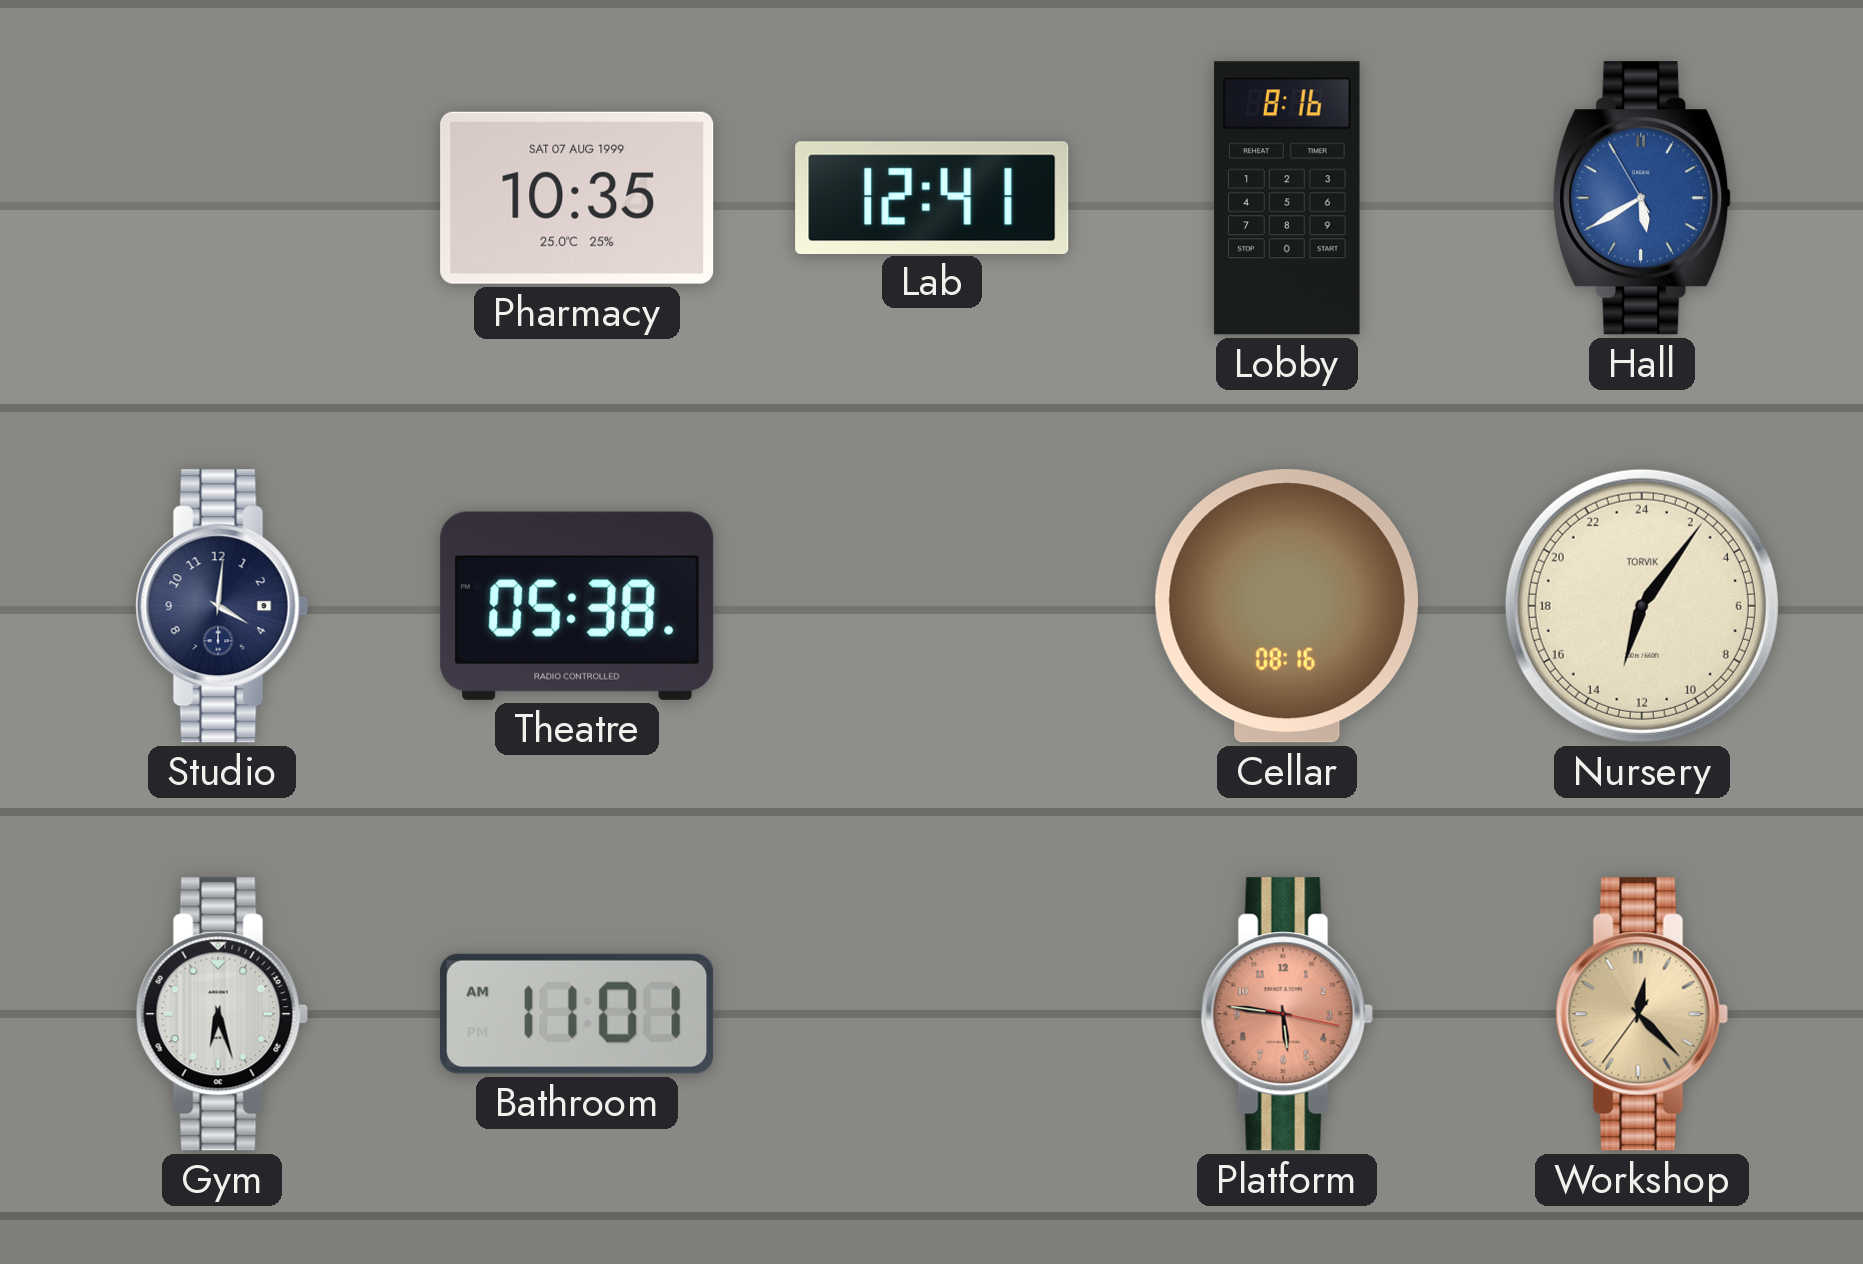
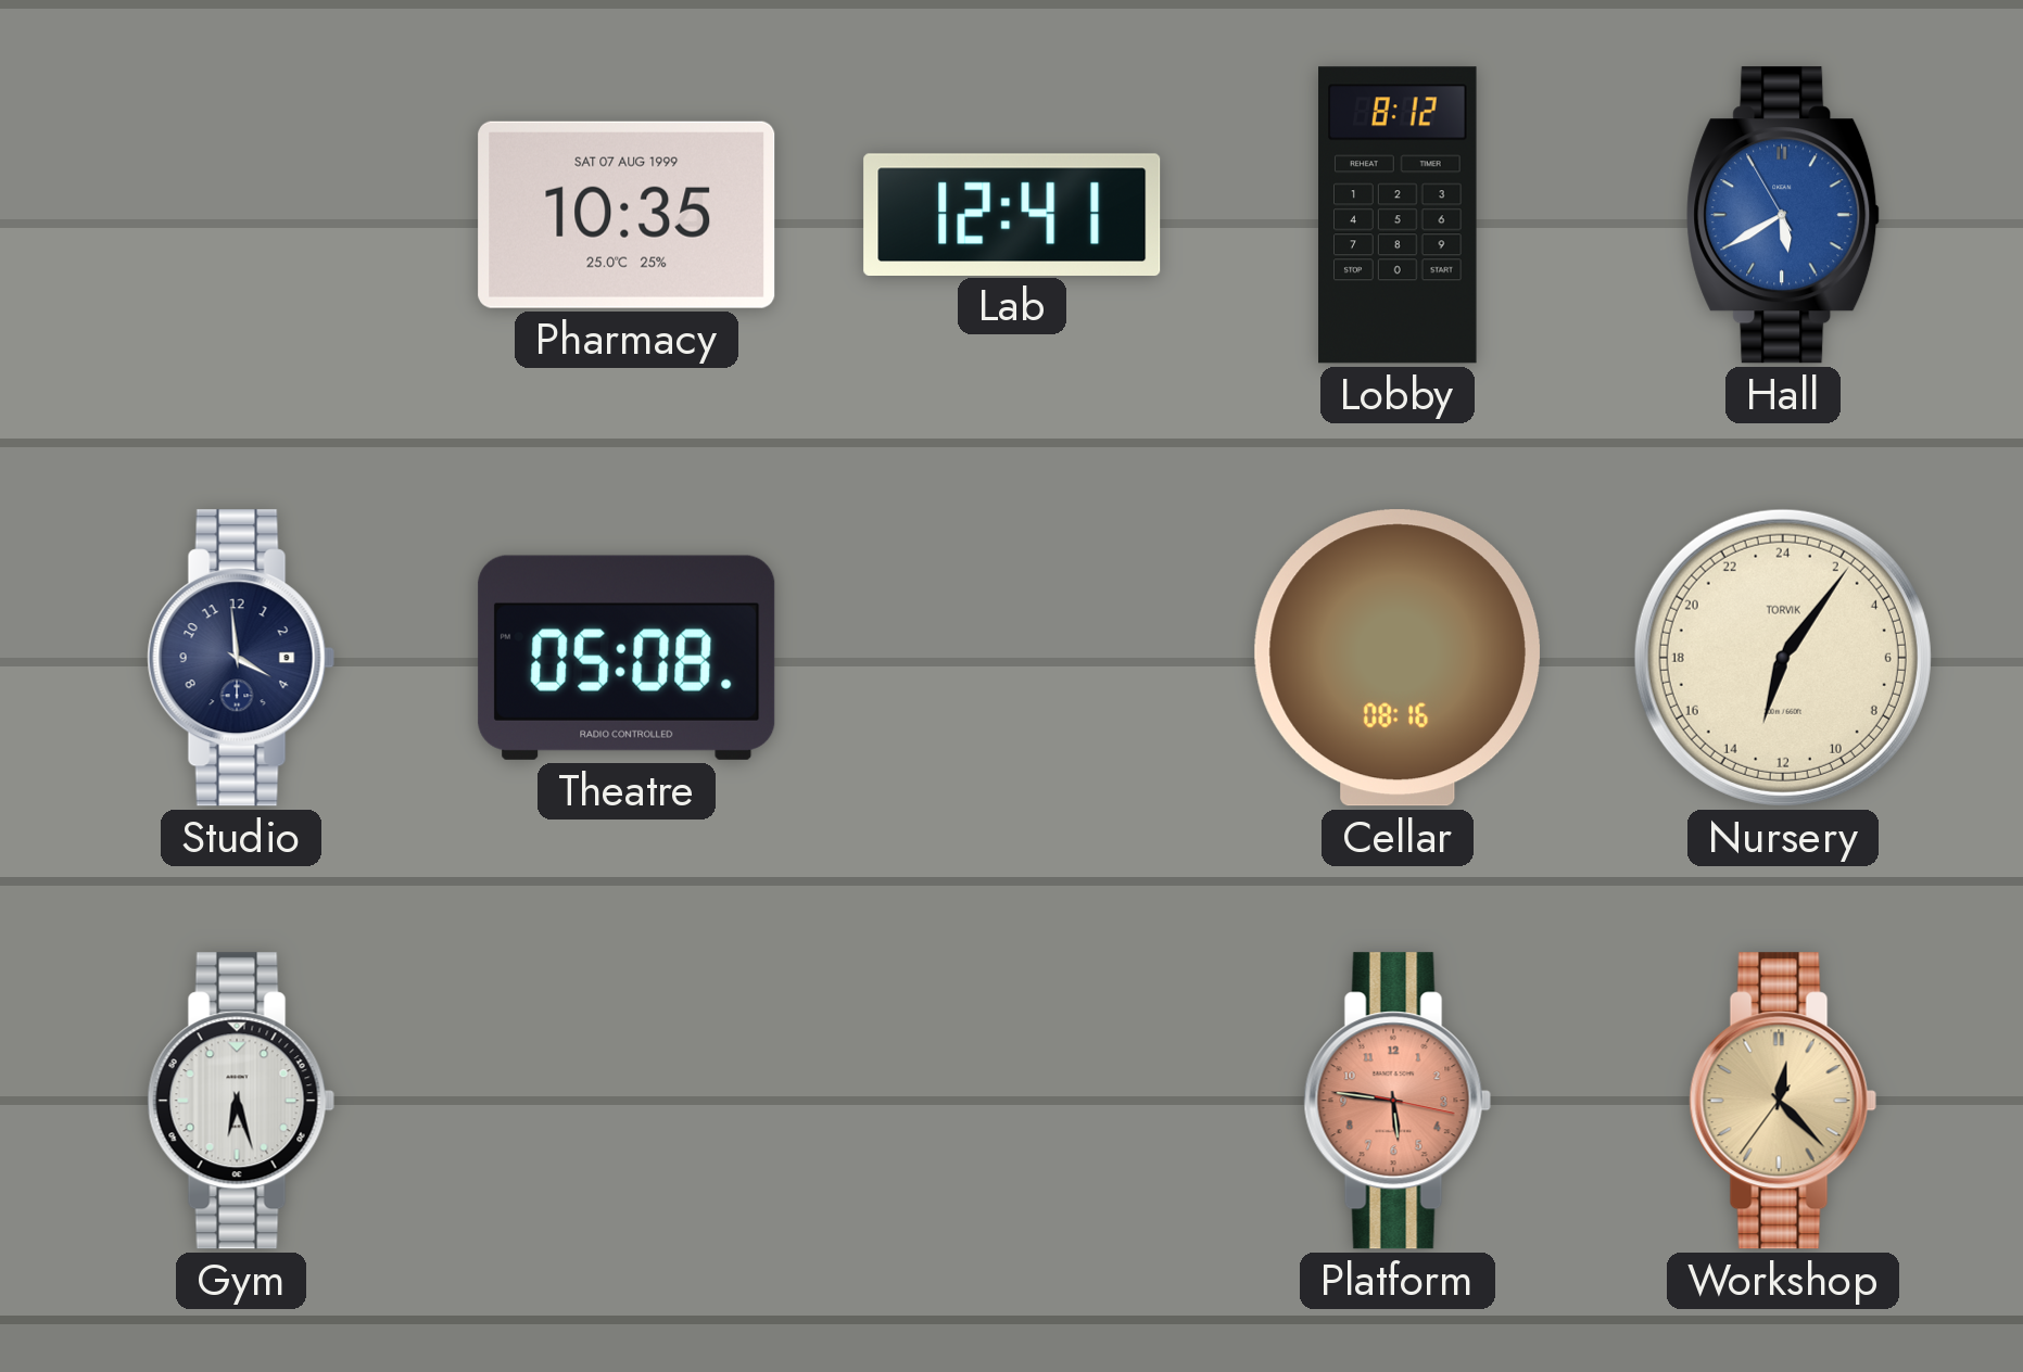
Lobby: 8:16 -> 8:12 (1398, 215)
Studio: 4:01 -> 3:59 (241, 658)
Theatre: 05:38 -> 05:08 (627, 658)
Bathroom: 11:01 -> none (577, 1014)
